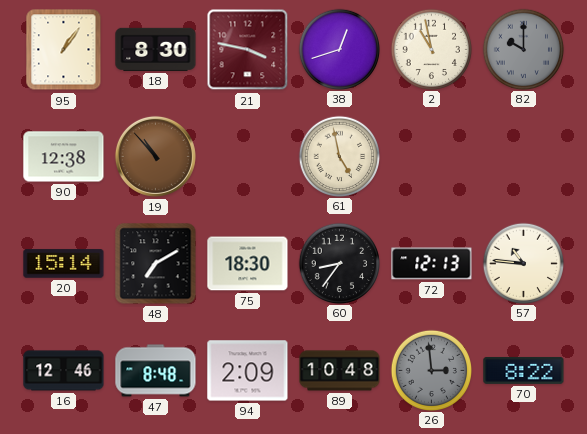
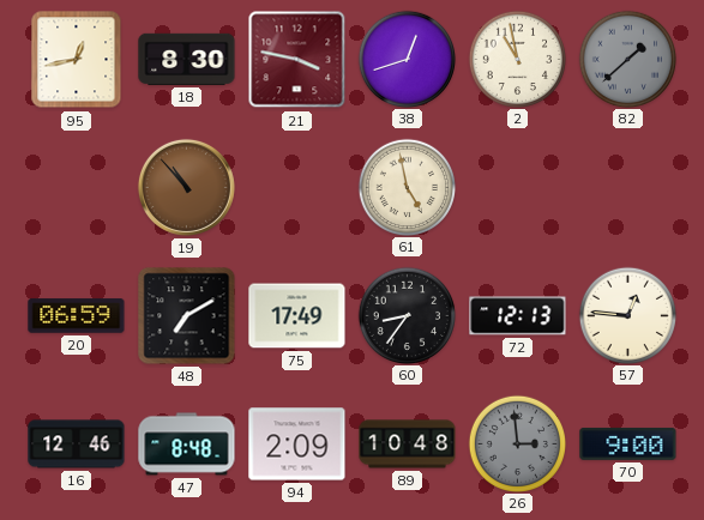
95: 1:06 -> 12:43 (77, 60)
82: 10:00 -> 1:38 (627, 59)
90: 12:38 -> none (64, 157)
20: 15:14 -> 06:59 (77, 316)
75: 18:30 -> 17:49 (297, 316)
57: 10:46 -> 12:46 (627, 315)
70: 8:22 -> 9:00 (628, 443)
